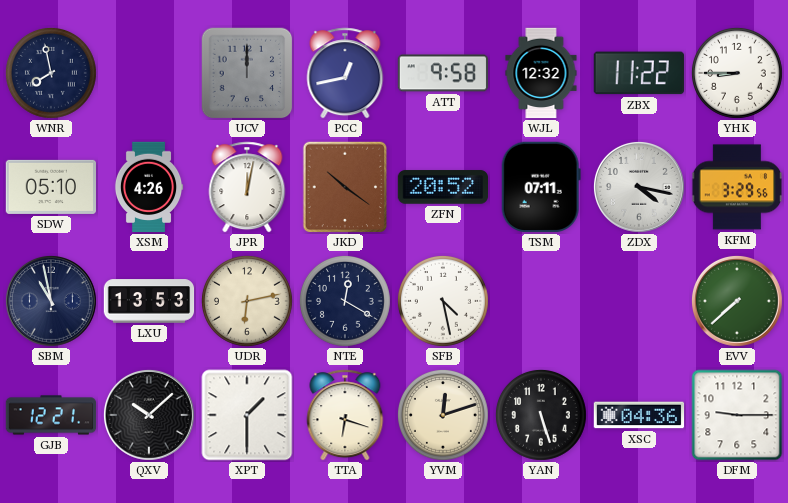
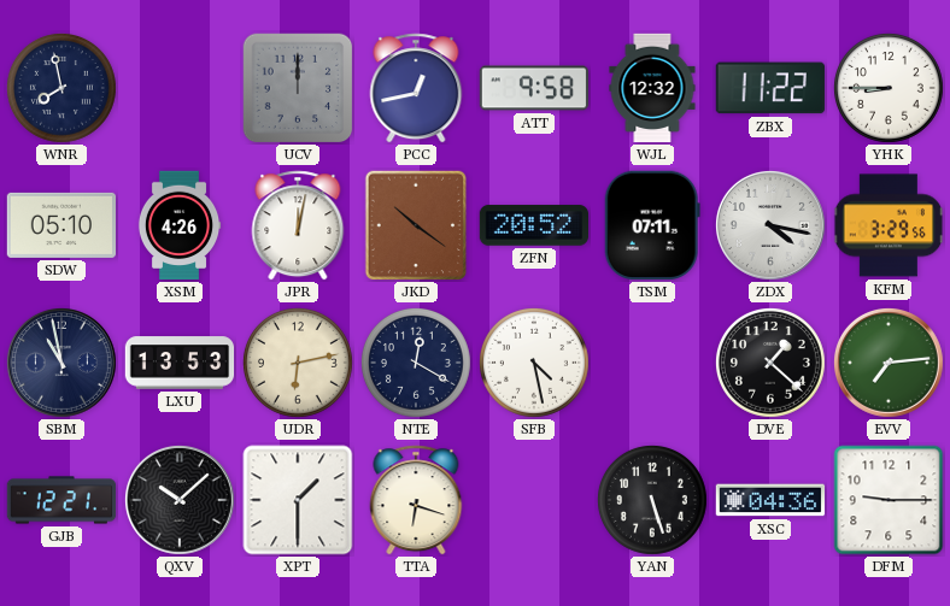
DVE: none -> 1:22 (770, 363)
EVV: 7:38 -> 7:14 (889, 363)
YVM: 12:12 -> none (443, 415)
